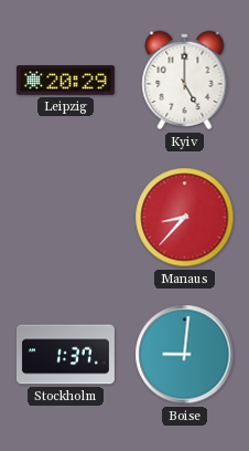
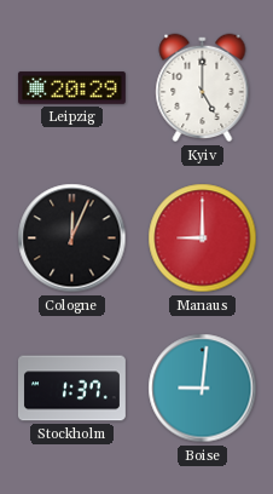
Cologne: none -> 12:04 (72, 239)
Manaus: 8:37 -> 9:00 (203, 239)
